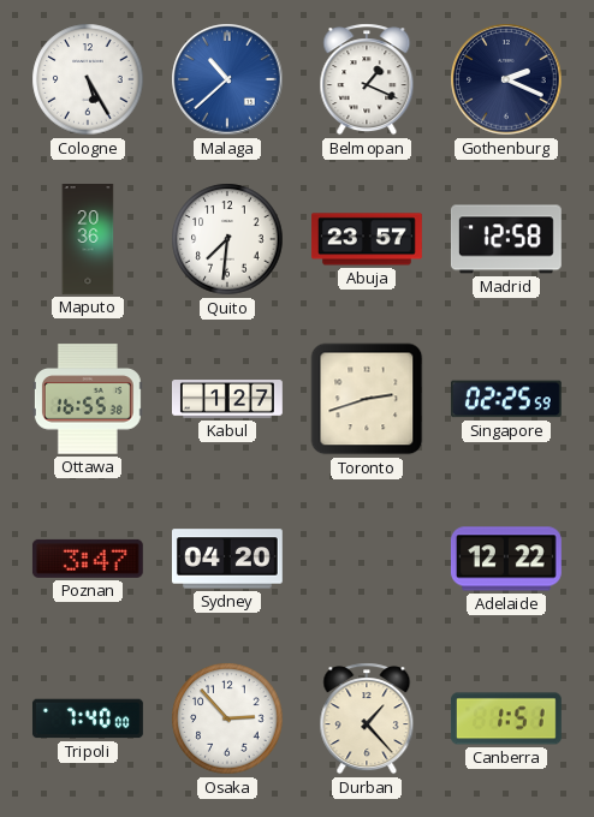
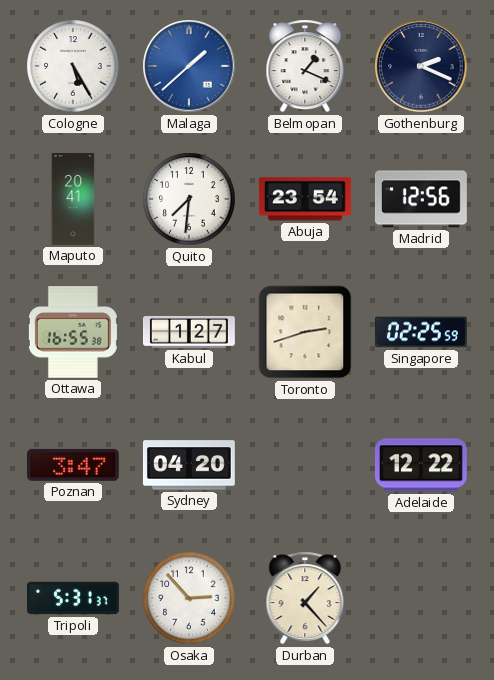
Malaga: 10:38 -> 1:38 (189, 66)
Maputo: 20:36 -> 20:41 (73, 200)
Abuja: 23:57 -> 23:54 (305, 199)
Madrid: 12:58 -> 12:56 (421, 199)
Tripoli: 7:40 -> 5:31 (73, 598)
Canberra: 1:51 -> none (506, 718)
